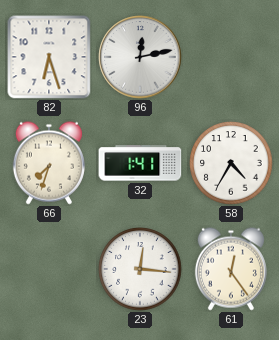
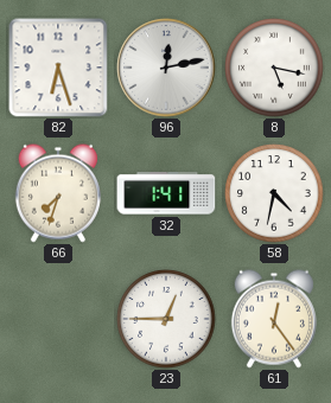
8: none -> 5:17 (274, 68)
58: 4:35 -> 4:32 (274, 193)
23: 12:16 -> 12:45 (166, 319)
